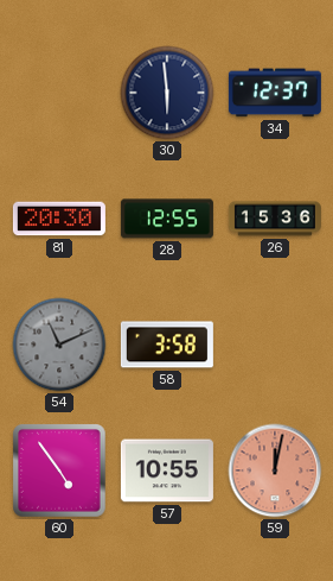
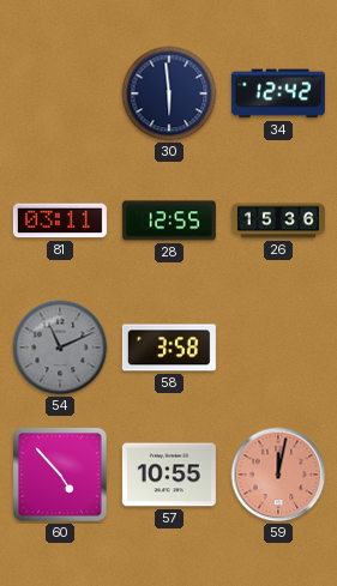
34: 12:37 -> 12:42 (278, 93)
81: 20:30 -> 03:11 (60, 220)
60: 4:54 -> 4:53 (60, 475)
